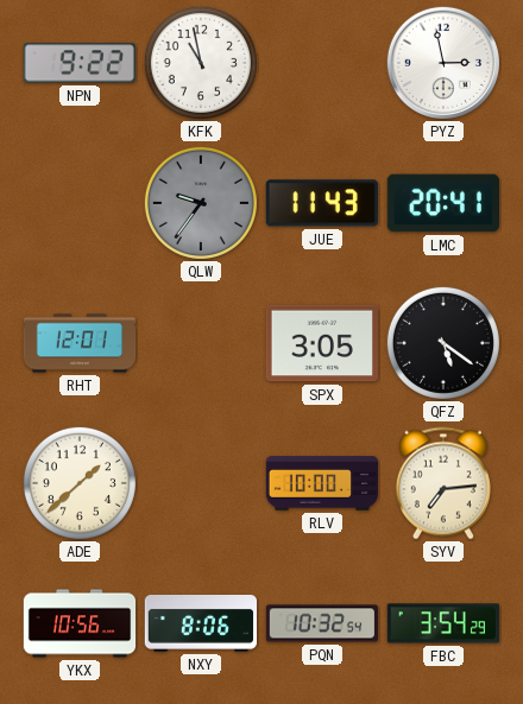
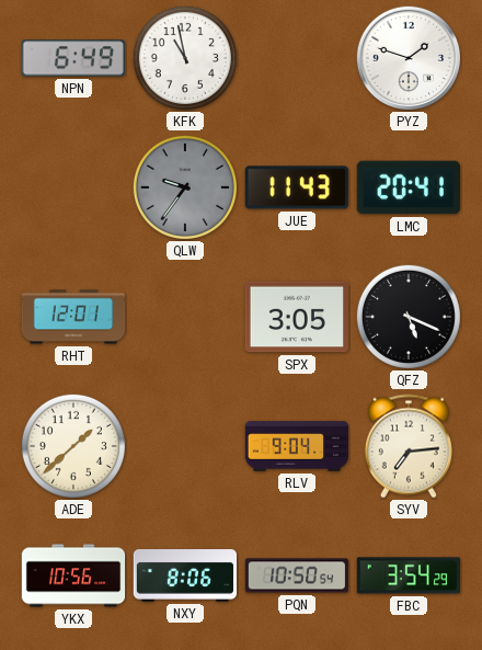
NPN: 9:22 -> 6:49 (73, 58)
PYZ: 2:58 -> 1:48 (408, 57)
QFZ: 5:21 -> 5:19 (409, 317)
RLV: 10:00 -> 9:04 (297, 446)
PQN: 10:32 -> 10:50 (296, 575)
